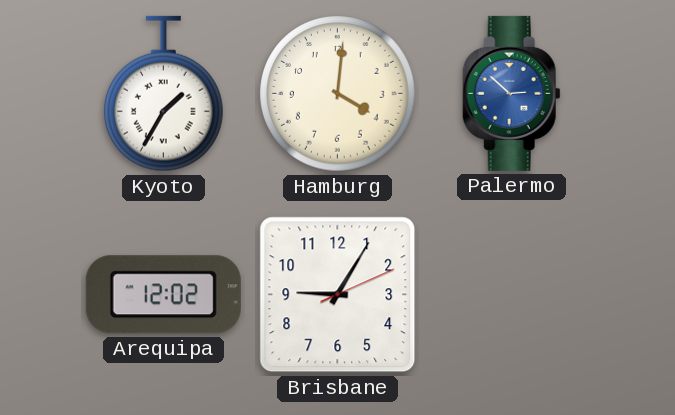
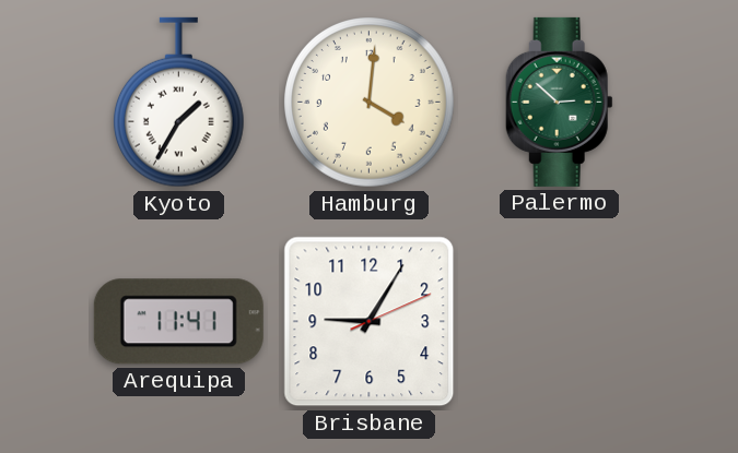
Palermo dial: blue -> green (559, 102)
Arequipa: 12:02 -> 11:41 (178, 322)
